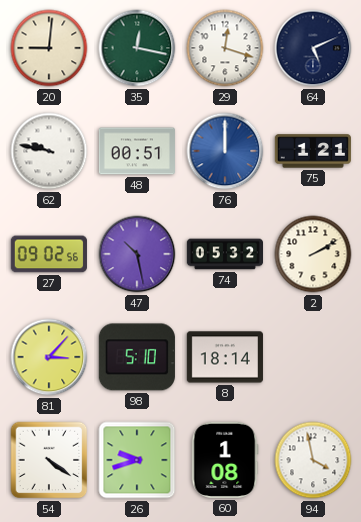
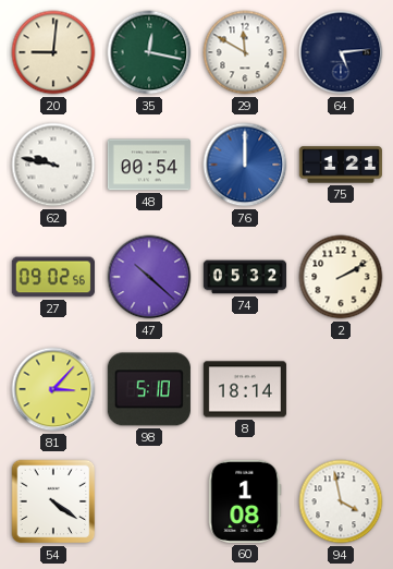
29: 12:18 -> 11:50 (245, 52)
64: 5:11 -> 5:14 (341, 52)
48: 00:51 -> 00:54 (149, 165)
47: 10:28 -> 10:22 (149, 277)
26: 9:42 -> none (137, 460)
